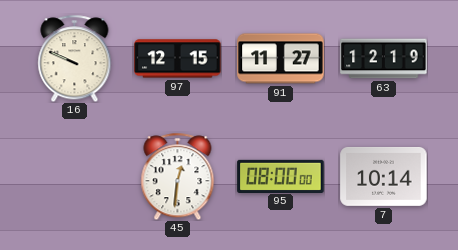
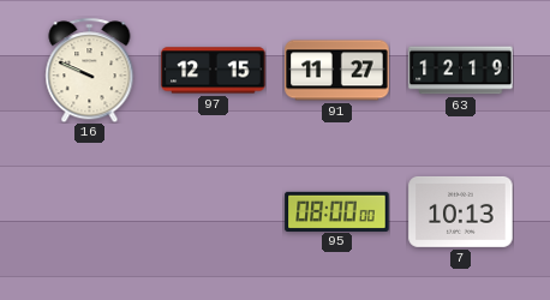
45: 12:31 -> none (178, 176)
7: 10:14 -> 10:13 (461, 211)
